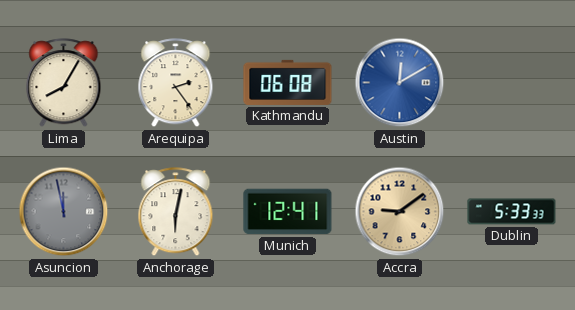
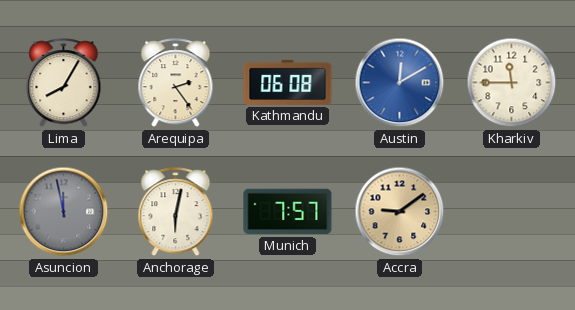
Kharkiv: none -> 11:45 (512, 83)
Munich: 12:41 -> 7:57 (288, 212)
Dublin: 5:33 -> none (512, 212)
